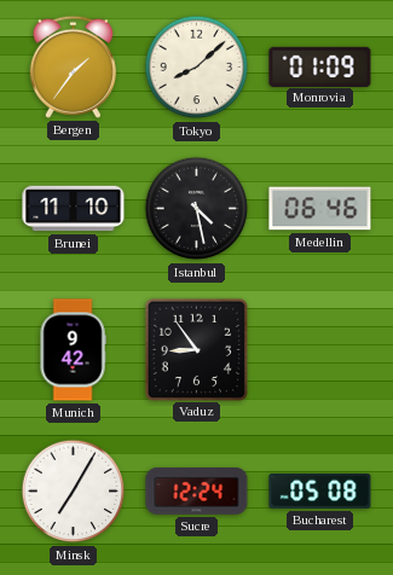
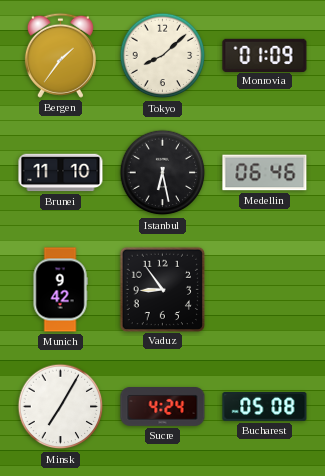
Istanbul: 4:28 -> 6:28 (163, 173)
Sucre: 12:24 -> 4:24 (163, 407)
